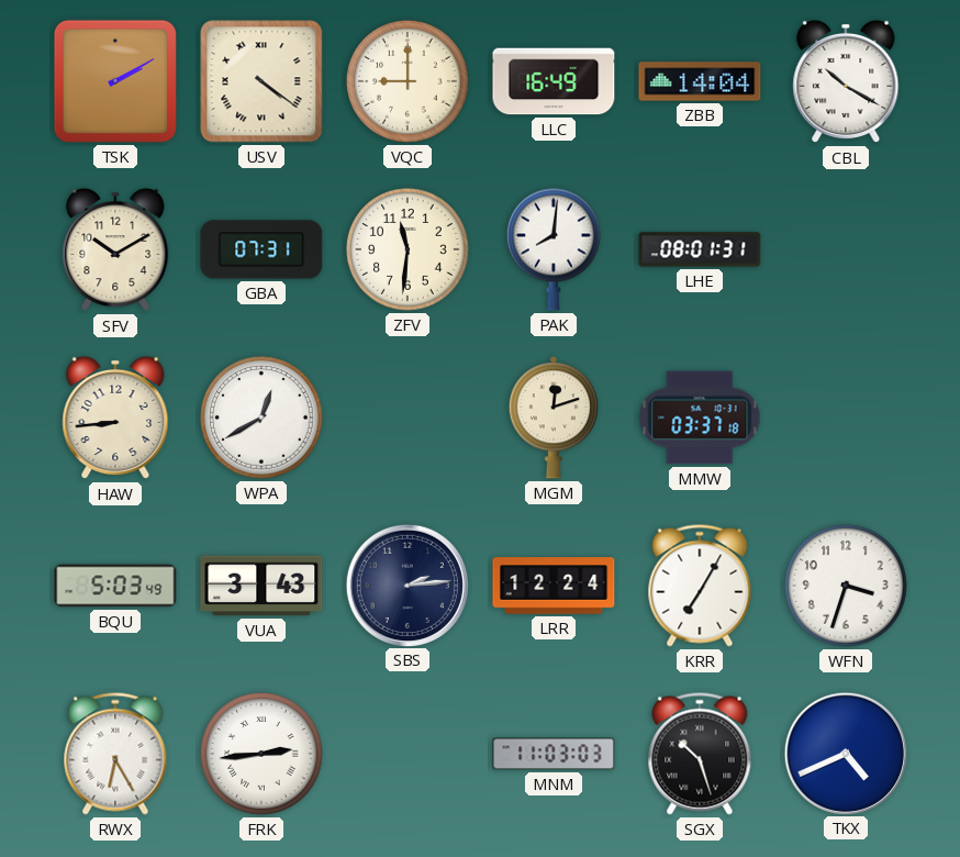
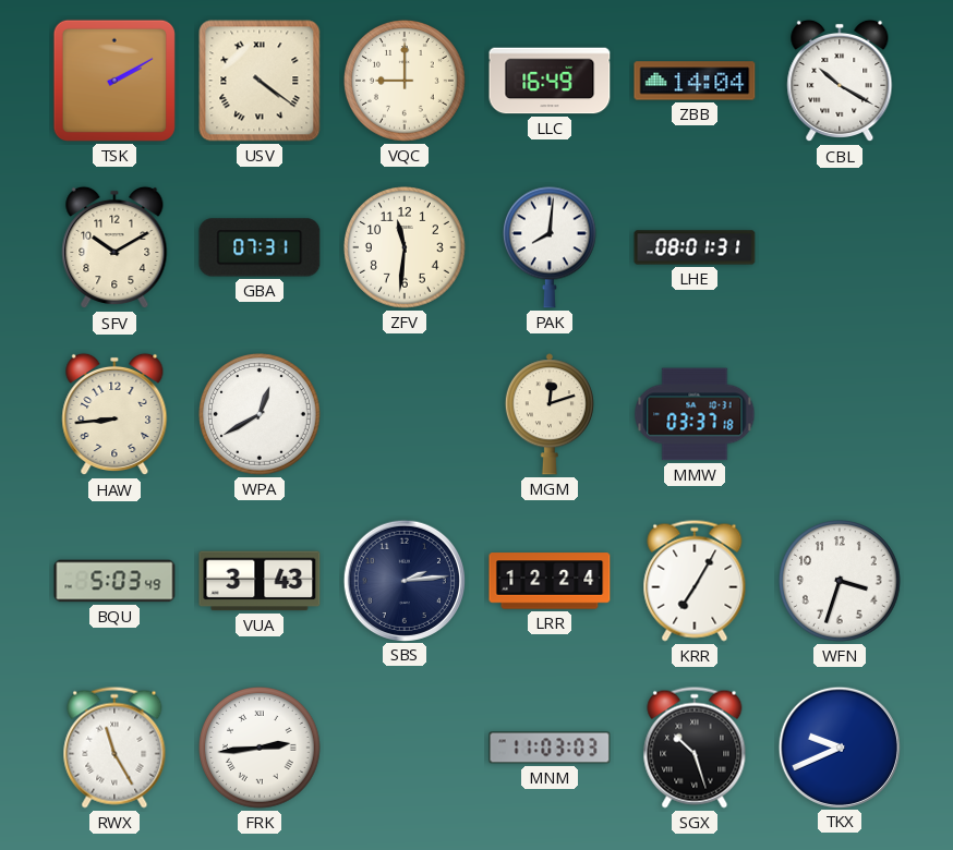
RWX: 6:25 -> 11:25 (114, 748)
TKX: 4:41 -> 9:41 (839, 746)
